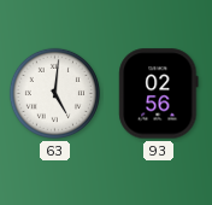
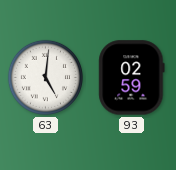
93: 02:56 -> 02:59 (132, 78)
